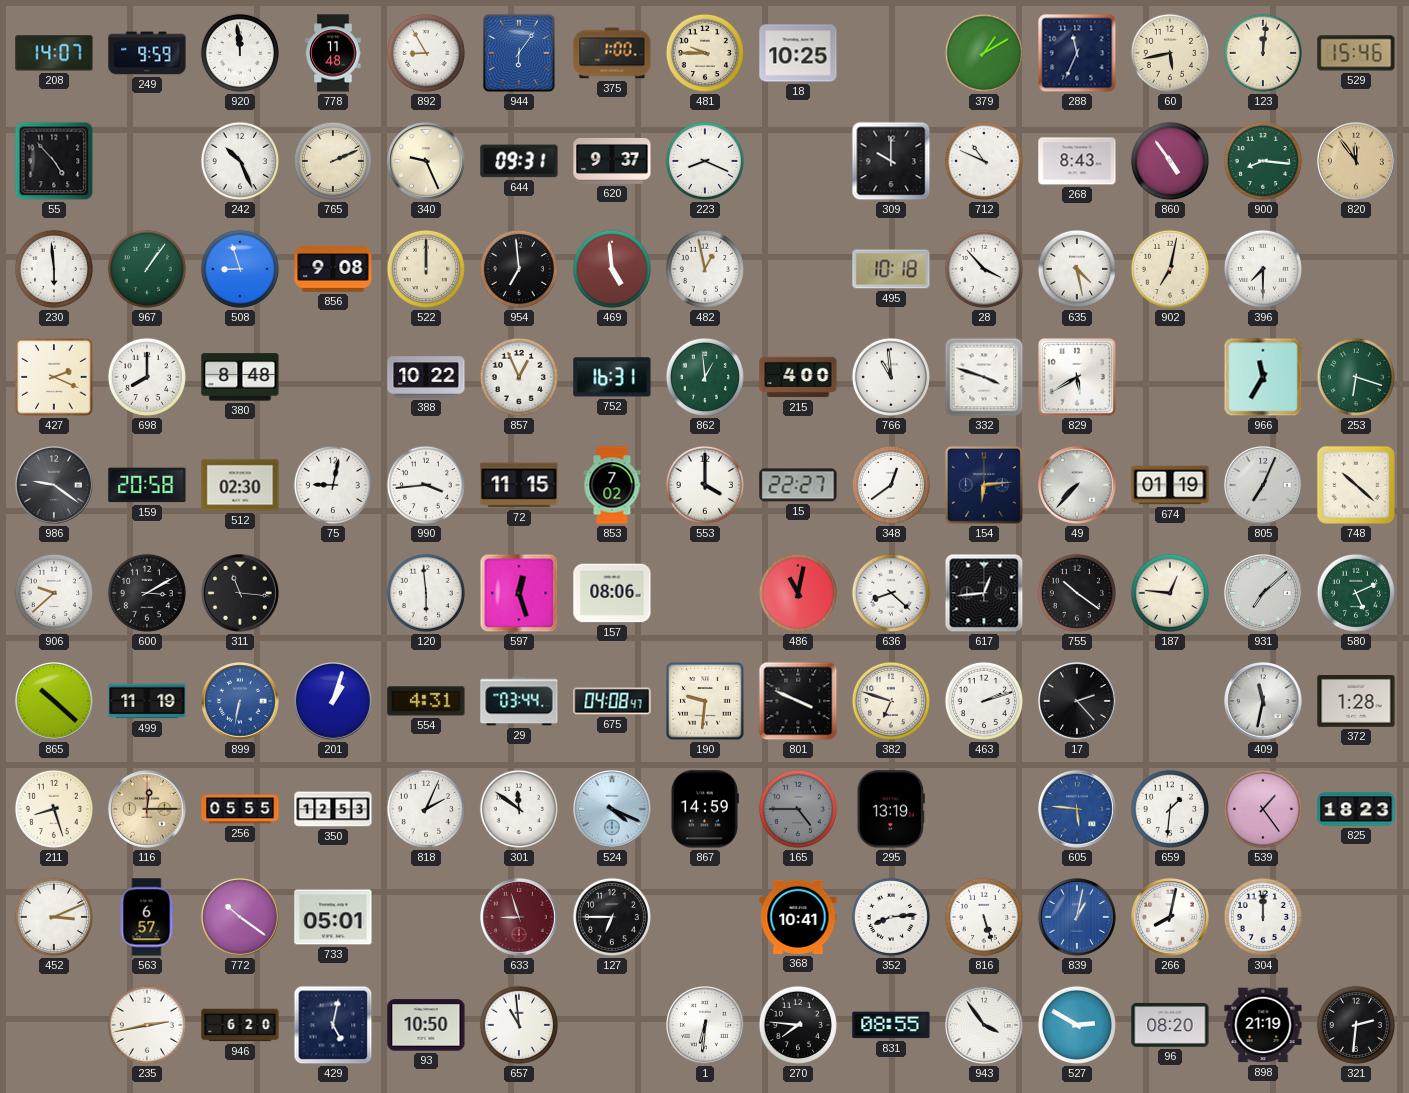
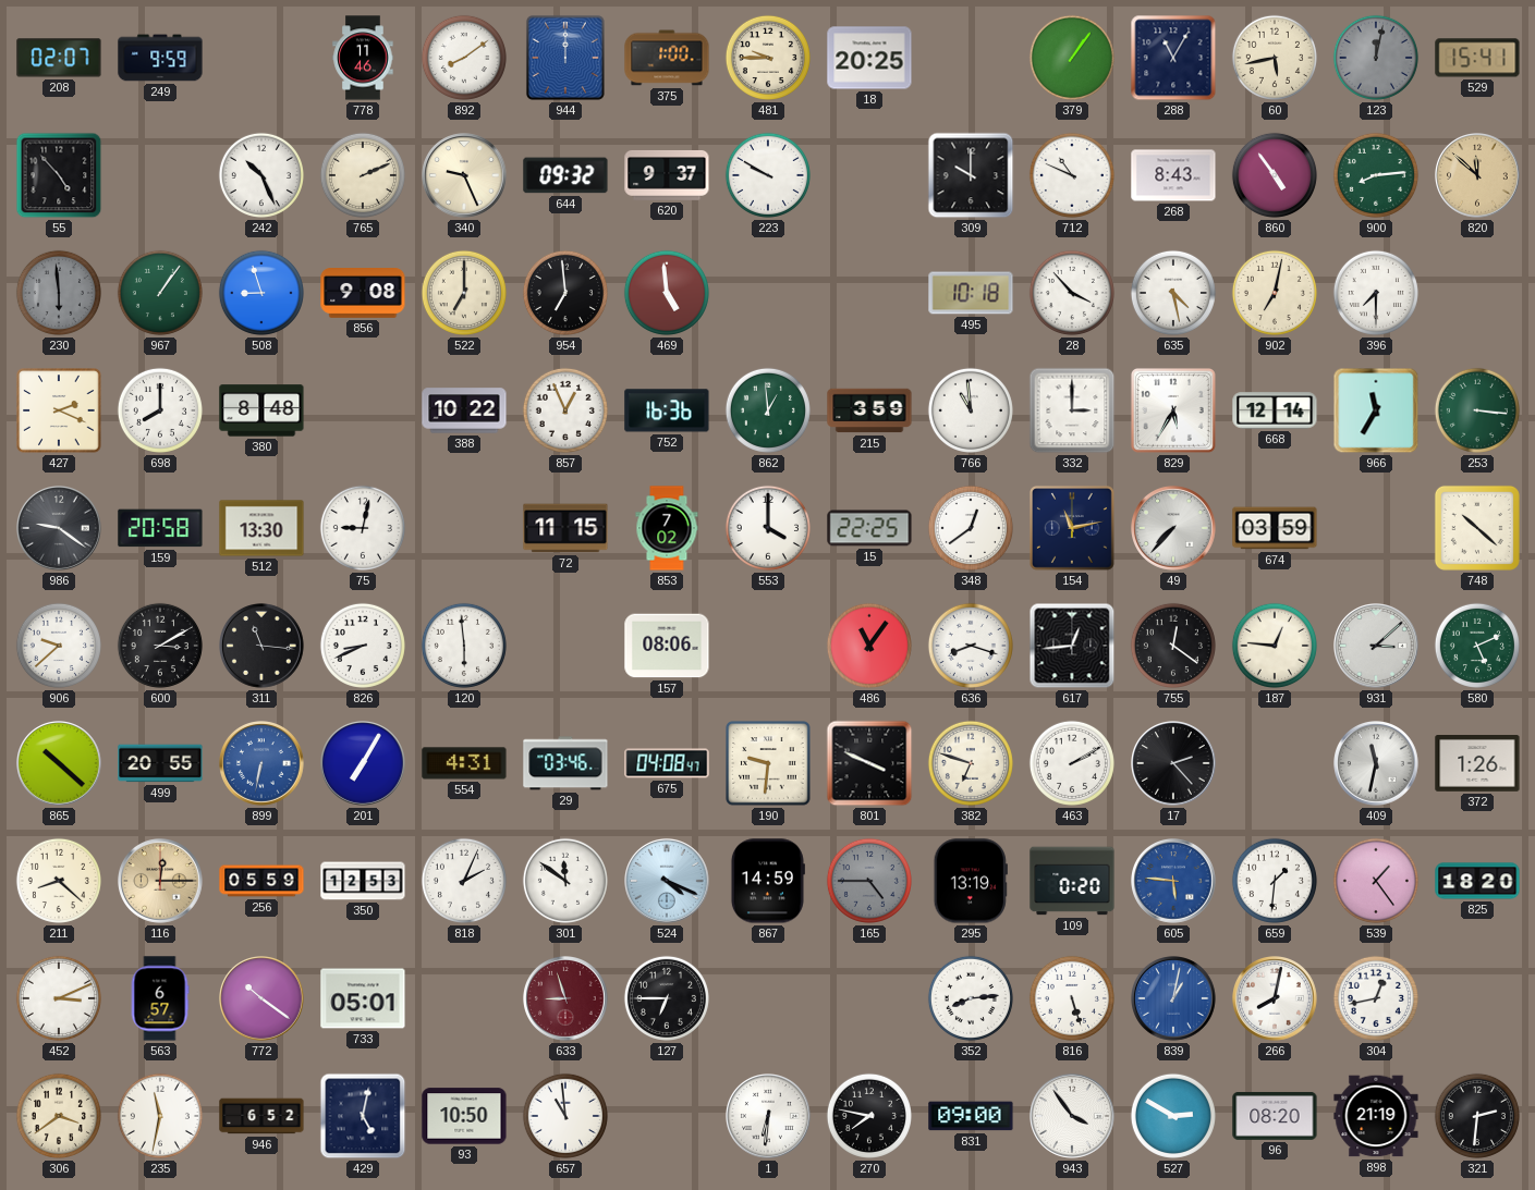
208: 14:07 -> 02:07 (59, 58)
920: 11:59 -> none (240, 53)
778: 11:48 -> 11:46 (363, 58)
892: 8:55 -> 8:09 (464, 58)
944: 6:06 -> 12:00 (565, 58)
18: 10:25 -> 20:25 (869, 58)
379: 1:10 -> 1:06 (1072, 58)
288: 11:34 -> 11:05 (1173, 58)
123: 12:01 -> 12:02 (1376, 58)
123 dial: cream -> grey (1376, 58)
529: 15:46 -> 15:41 (1477, 58)
644: 09:31 -> 09:32 (565, 175)
223: 8:19 -> 9:50 (768, 175)
900: 8:16 -> 8:14 (1376, 175)
820: 11:54 -> 11:52 (1478, 176)
230 dial: white -> grey (59, 293)
522: 12:00 -> 7:00 (464, 293)
482: 12:58 -> none (705, 269)
752: 16:31 -> 16:36 (667, 410)
215: 4:00 -> 3:59 (869, 410)
332: 3:48 -> 3:00 (1072, 410)
829: 5:40 -> 5:35 (1173, 410)
668: none -> 12:14 (1275, 410)
253: 6:18 -> 3:16 (1477, 410)
512: 02:30 -> 13:30 (261, 528)
990: 3:44 -> none (426, 485)
15: 22:27 -> 22:25 (869, 528)
154: 6:14 -> 11:13 (1072, 528)
674: 01:19 -> 03:59 (1275, 528)
805: 7:04 -> none (1264, 486)
826: none -> 8:41 (363, 646)
597: 12:27 -> none (519, 593)
486: 11:02 -> 11:06 (869, 646)
636: 8:22 -> 8:18 (971, 646)
755: 10:21 -> 12:21 (1173, 646)
931: 7:08 -> 3:08 (1377, 647)
499: 11:19 -> 20:55 (160, 763)
201: 1:03 -> 7:05 (364, 764)
29: 03:44 -> 03:46 (565, 763)
463: 2:12 -> 2:10 (1072, 763)
372: 1:28 -> 1:26 (1477, 764)
211: 8:27 -> 8:22 (59, 881)
256: 05:55 -> 05:59 (261, 881)
109: none -> 0:20 (1072, 881)
825: 18:23 -> 18:20 (1477, 881)
368: 10:41 -> none (798, 917)
304: 12:00 -> 12:43 (1376, 998)
306: none -> 3:39 (59, 1116)
235: 2:43 -> 11:32 (160, 1116)
946: 6:20 -> 6:52 (261, 1116)
270: 7:46 -> 7:47 (869, 1116)
831: 08:55 -> 09:00 (971, 1116)
